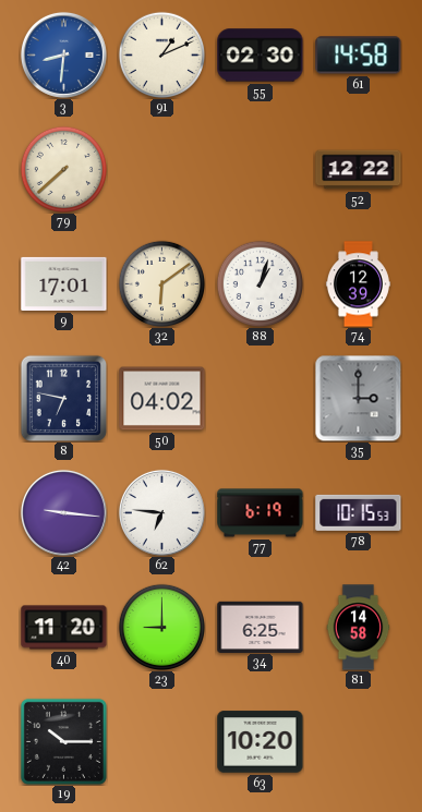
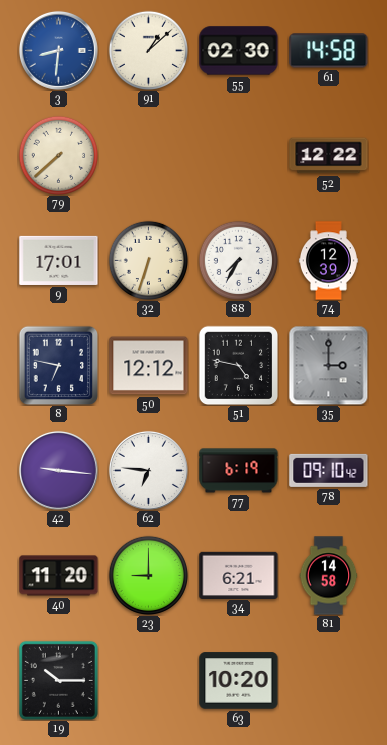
91: 1:11 -> 1:08 (148, 50)
32: 6:09 -> 6:33 (148, 260)
88: 1:03 -> 7:35 (238, 260)
50: 04:02 -> 12:12 (149, 366)
51: none -> 4:47 (238, 365)
78: 10:15 -> 09:10 (329, 470)
34: 6:25 -> 6:21 (239, 575)
